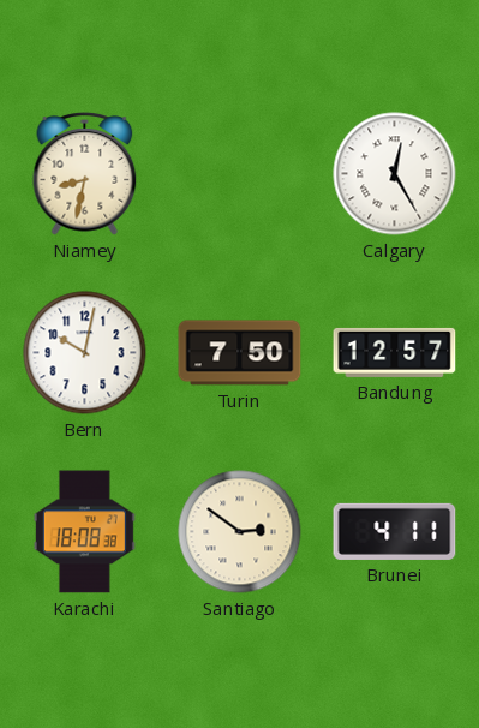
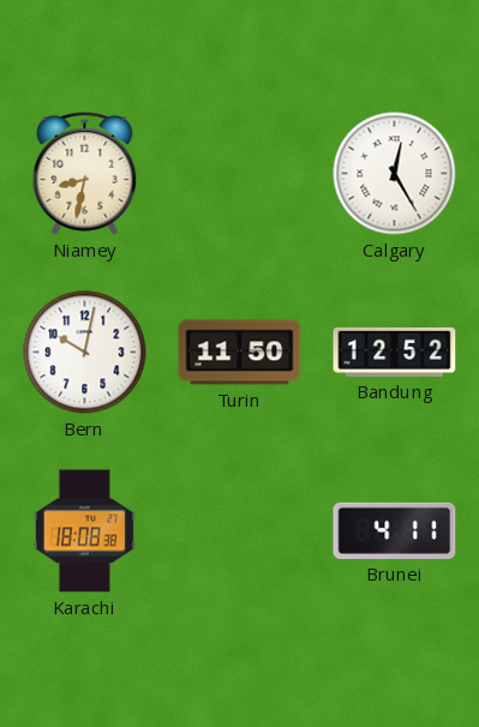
Turin: 7:50 -> 11:50 (240, 353)
Bandung: 12:57 -> 12:52 (395, 352)
Santiago: 2:51 -> none (240, 532)
